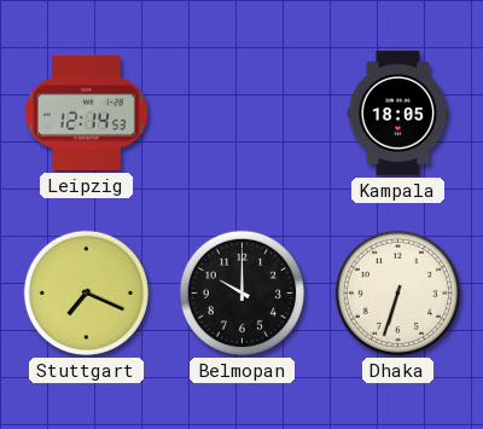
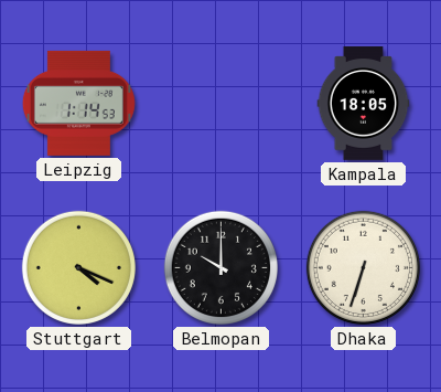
Leipzig: 12:14 -> 1:14 (78, 103)
Stuttgart: 7:19 -> 4:19 (78, 267)
